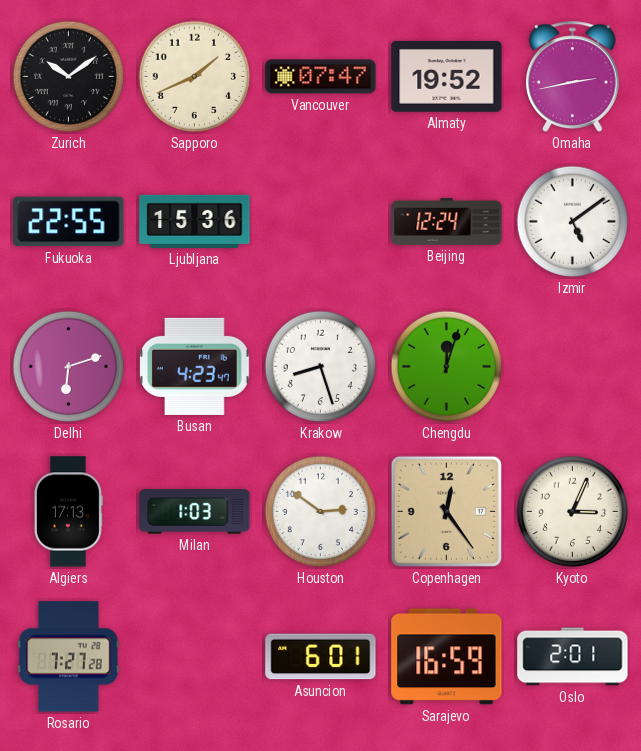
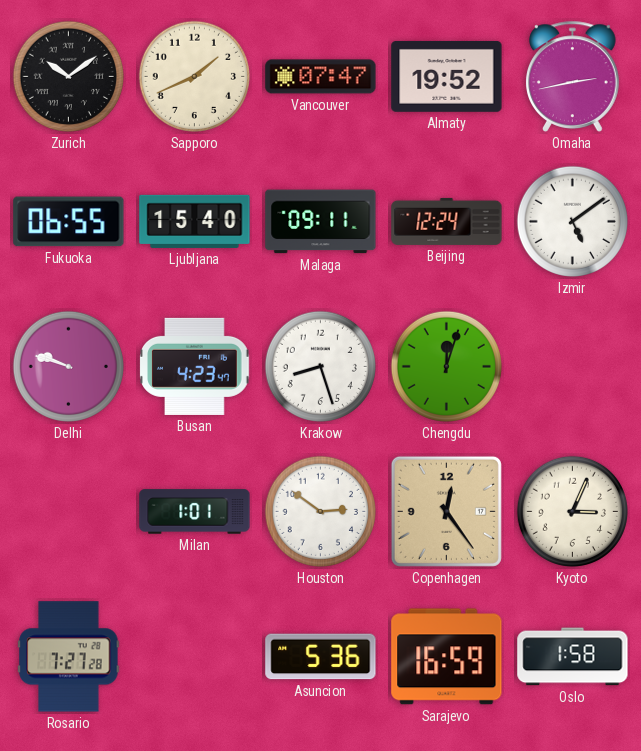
Fukuoka: 22:55 -> 06:55 (69, 222)
Ljubljana: 15:36 -> 15:40 (195, 221)
Malaga: none -> 09:11 (321, 222)
Delhi: 6:12 -> 9:48 (68, 366)
Algiers: 17:13 -> none (68, 512)
Milan: 1:03 -> 1:01 (195, 512)
Asuncion: 6:01 -> 5:36 (321, 657)
Oslo: 2:01 -> 1:58 (573, 657)
